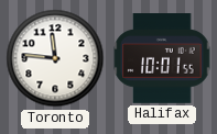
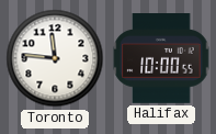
Halifax: 10:01 -> 10:00 (161, 59)
